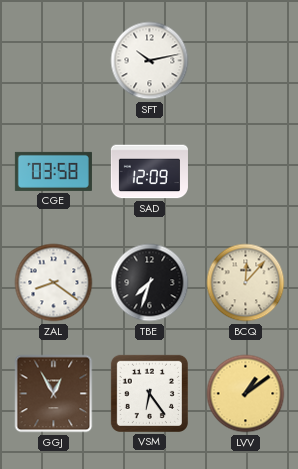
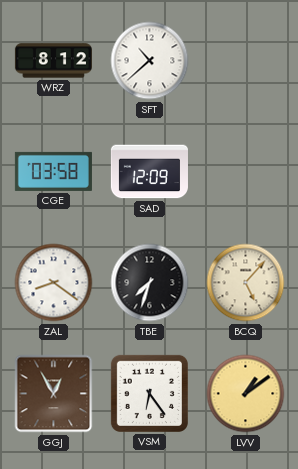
WRZ: none -> 8:12 (53, 61)
SFT: 10:13 -> 10:38 (150, 61)
BCQ: 12:07 -> 5:07 (246, 283)
